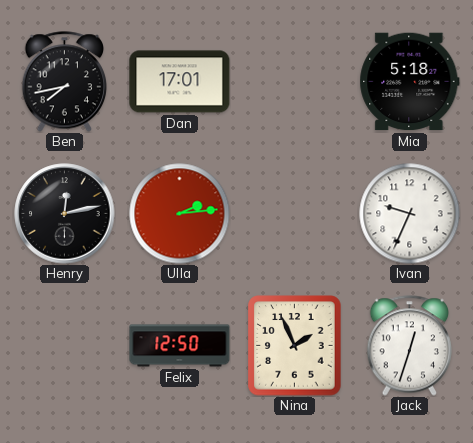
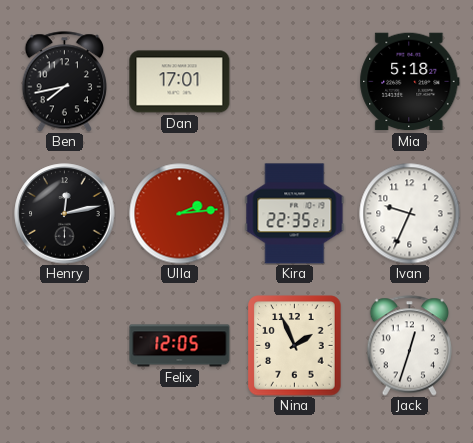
Kira: none -> 22:35 (295, 214)
Felix: 12:50 -> 12:05 (180, 346)
